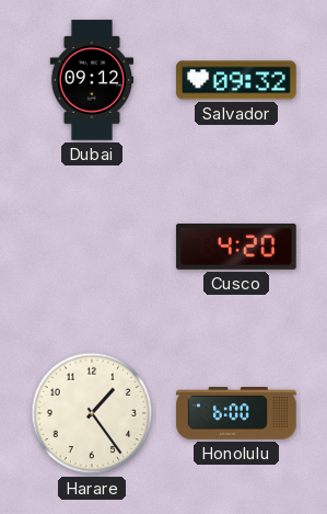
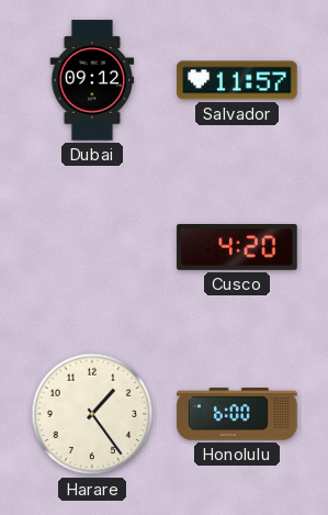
Salvador: 09:32 -> 11:57 (237, 80)
